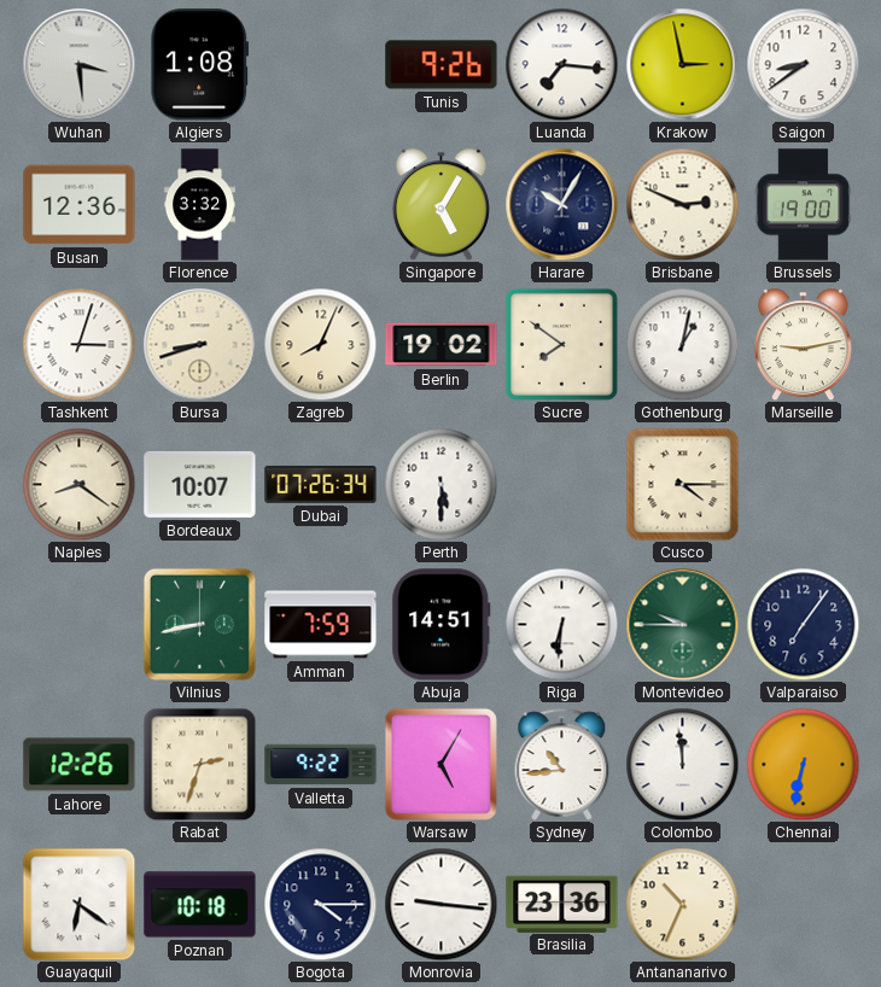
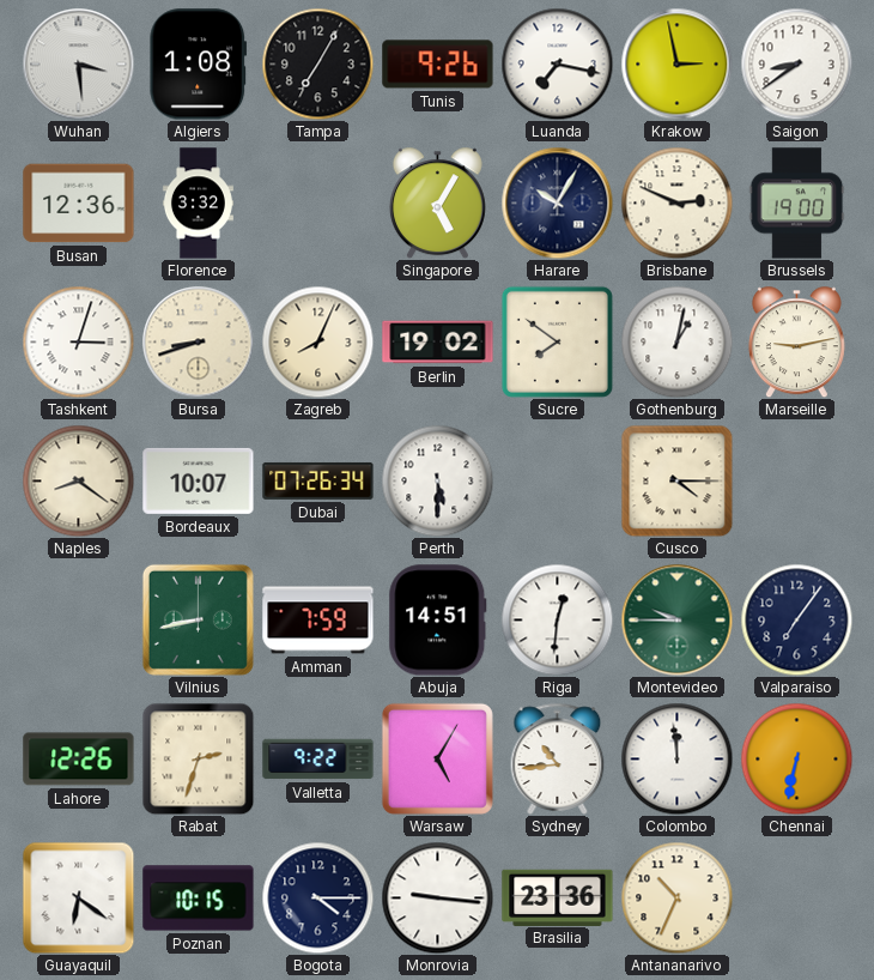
Tampa: none -> 7:05 (317, 63)
Luanda: 7:16 -> 7:17 (557, 63)
Riga: 6:31 -> 12:31 (557, 619)
Poznan: 10:18 -> 10:15 (199, 899)
